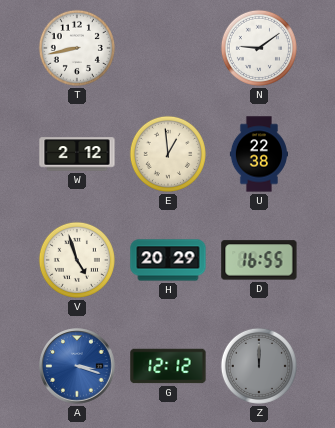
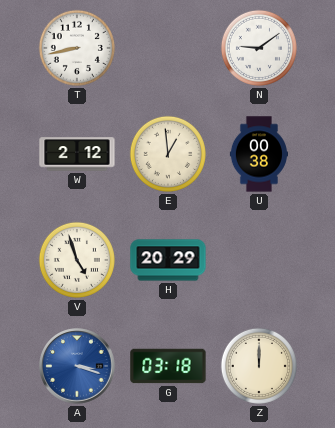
U: 22:38 -> 00:38 (258, 154)
D: 16:55 -> none (259, 260)
G: 12:12 -> 03:18 (168, 366)
Z dial: grey -> cream (259, 366)
